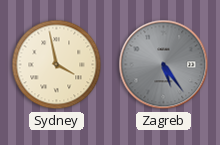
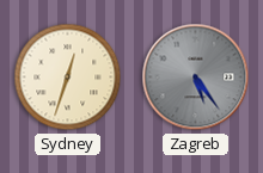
Sydney: 3:58 -> 12:33 (68, 78)
